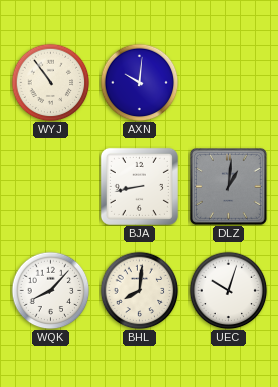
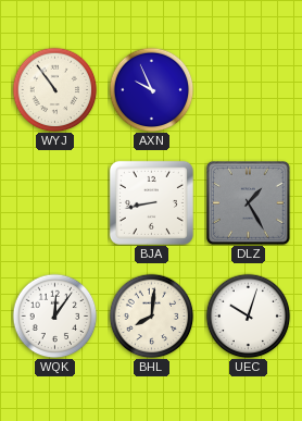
AXN: 10:01 -> 9:56 (151, 89)
DLZ: 1:01 -> 1:25 (248, 202)
WQK: 8:07 -> 12:06 (54, 315)
